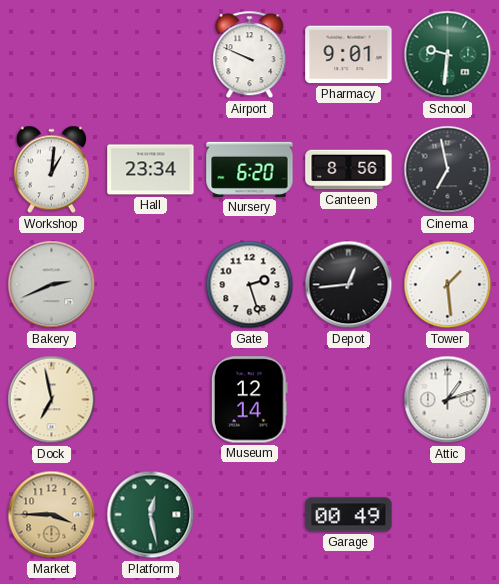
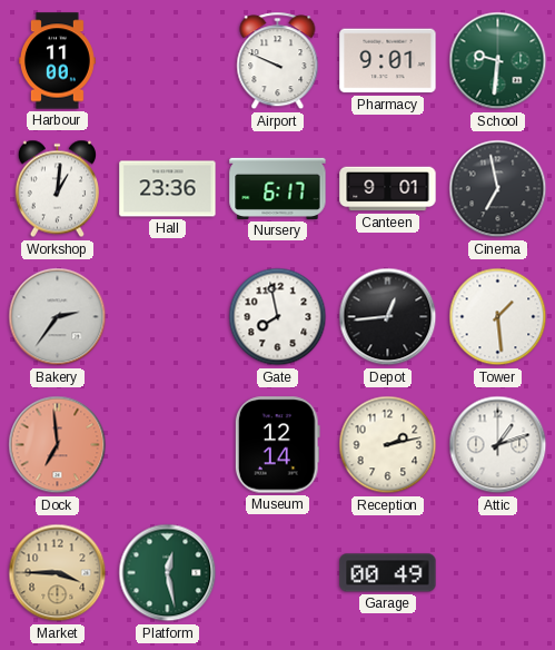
Harbour: none -> 11:00 (57, 61)
Hall: 23:34 -> 23:36 (168, 189)
Nursery: 6:20 -> 6:17 (278, 188)
Canteen: 8:56 -> 9:01 (388, 189)
Bakery: 2:41 -> 2:36 (58, 317)
Gate: 2:27 -> 7:58 (278, 317)
Dock: 6:58 -> 6:59 (58, 445)
Dock dial: cream -> salmon (58, 445)
Reception: none -> 2:13 (388, 445)
